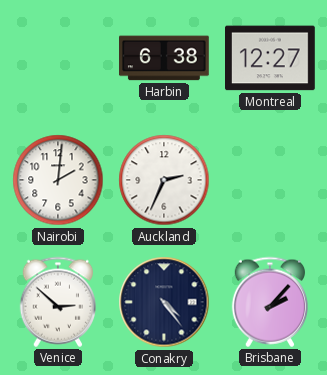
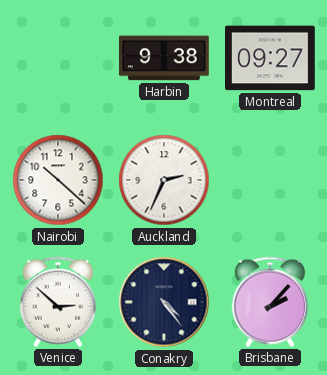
Harbin: 6:38 -> 9:38 (165, 58)
Montreal: 12:27 -> 09:27 (271, 58)
Nairobi: 2:01 -> 10:22 (58, 180)
